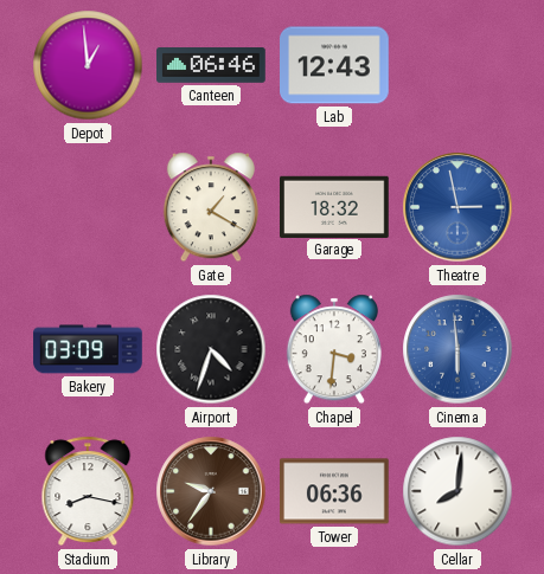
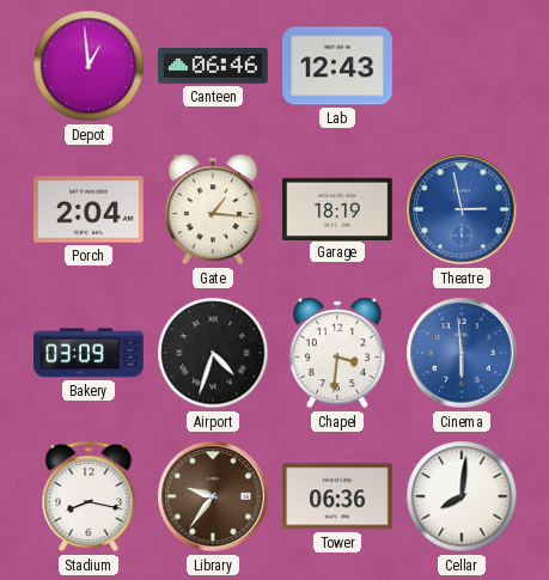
Porch: none -> 2:04 (90, 209)
Gate: 1:20 -> 1:16 (213, 209)
Garage: 18:32 -> 18:19 (338, 208)
